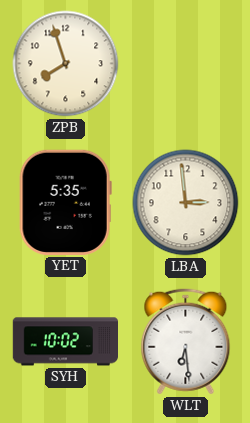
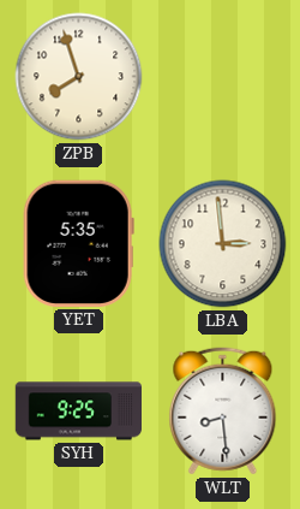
SYH: 10:02 -> 9:25 (79, 412)
WLT: 6:29 -> 8:29 (223, 412)
